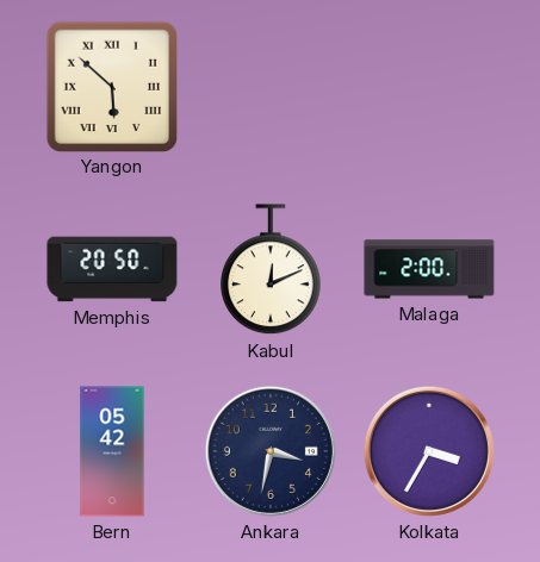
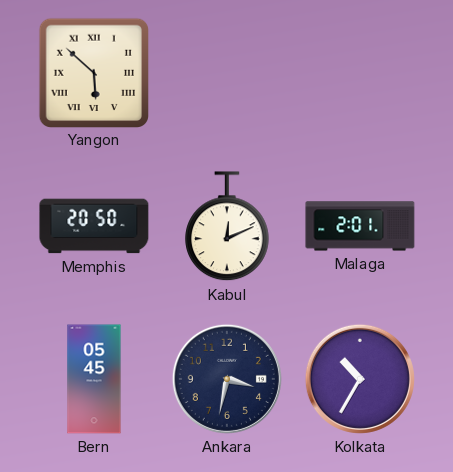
Malaga: 2:00 -> 2:01 (360, 226)
Bern: 05:42 -> 05:45 (94, 379)
Kolkata: 3:35 -> 10:35 (360, 379)
